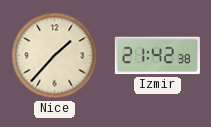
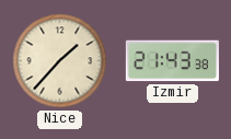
Izmir: 21:42 -> 21:43 (172, 61)
